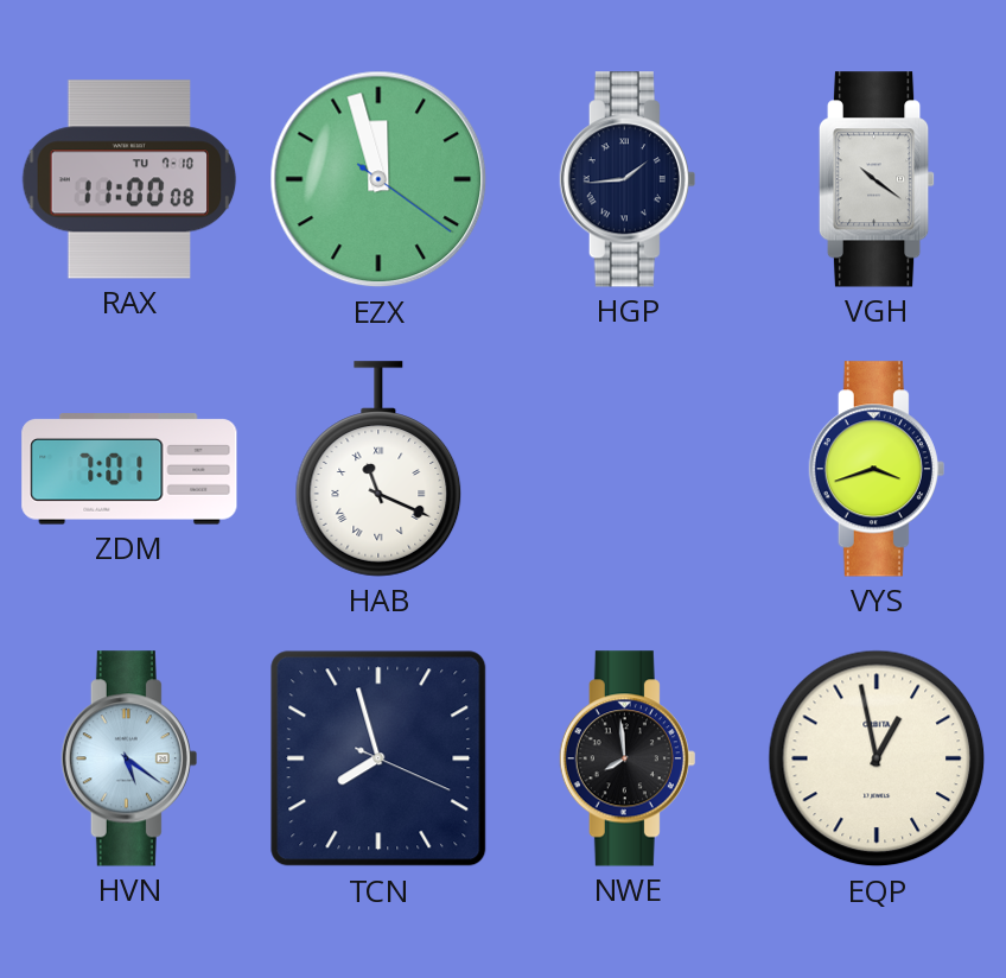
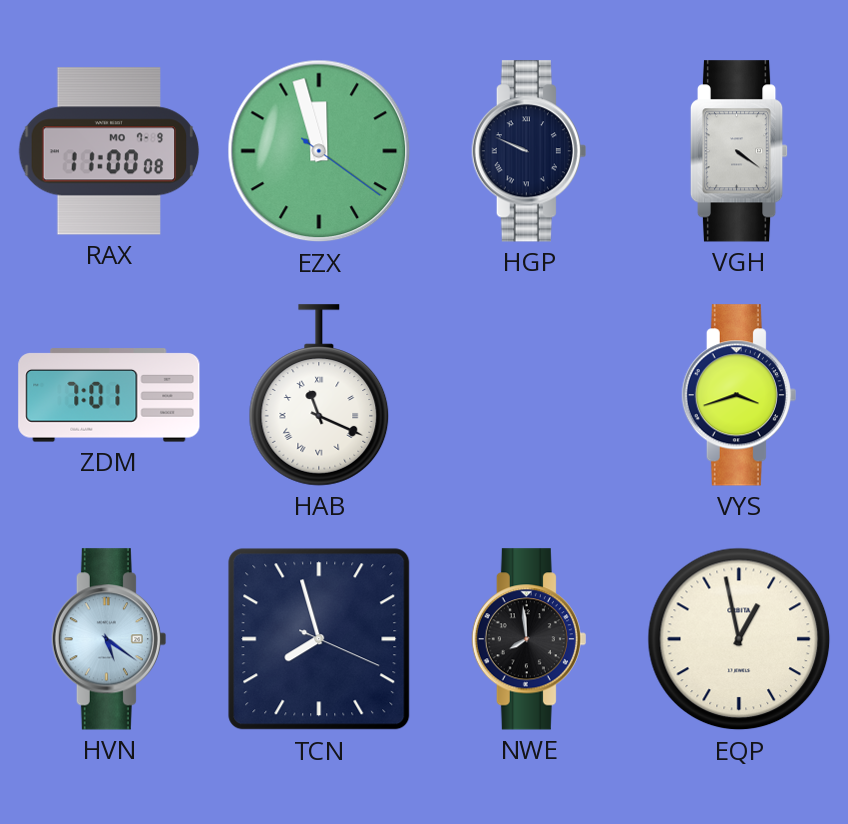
RAX date: TU 7-10 -> MO 7-9 (109, 151)
HGP: 1:44 -> 9:49 (529, 151)
VGH: 10:21 -> 4:21 (739, 151)
